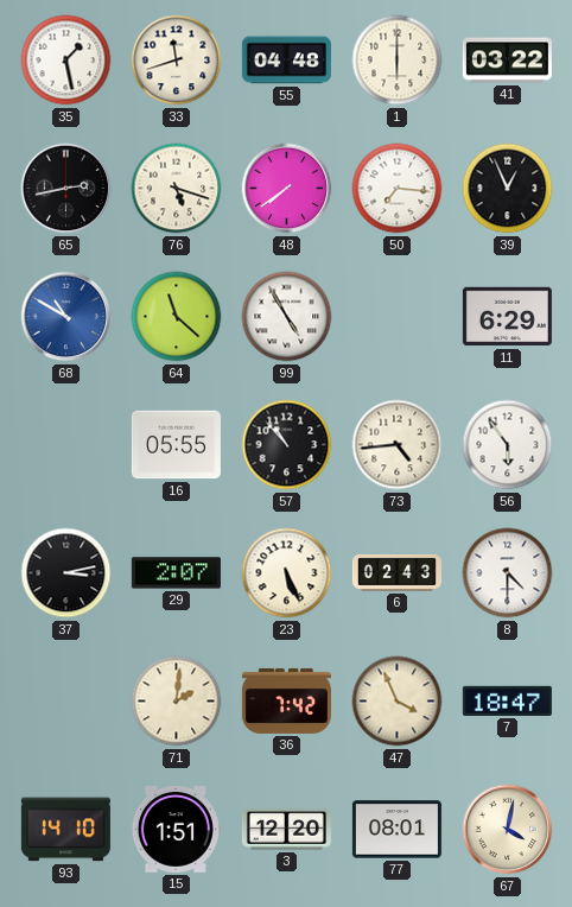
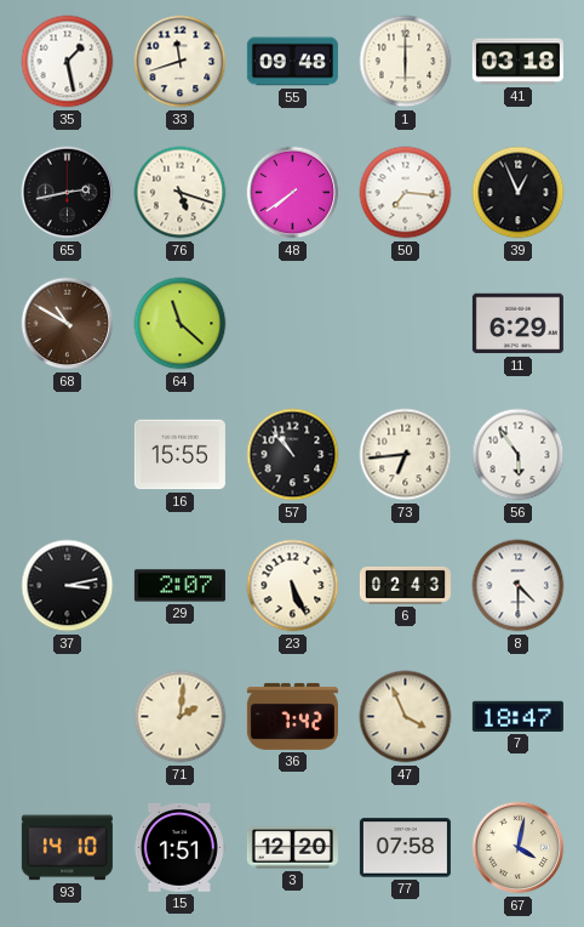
55: 04:48 -> 09:48 (292, 62)
41: 03:22 -> 03:18 (517, 62)
68 dial: blue -> brown (68, 324)
99: 4:55 -> none (287, 317)
16: 05:55 -> 15:55 (179, 455)
73: 4:44 -> 6:44 (406, 455)
77: 08:01 -> 07:58 (405, 848)
